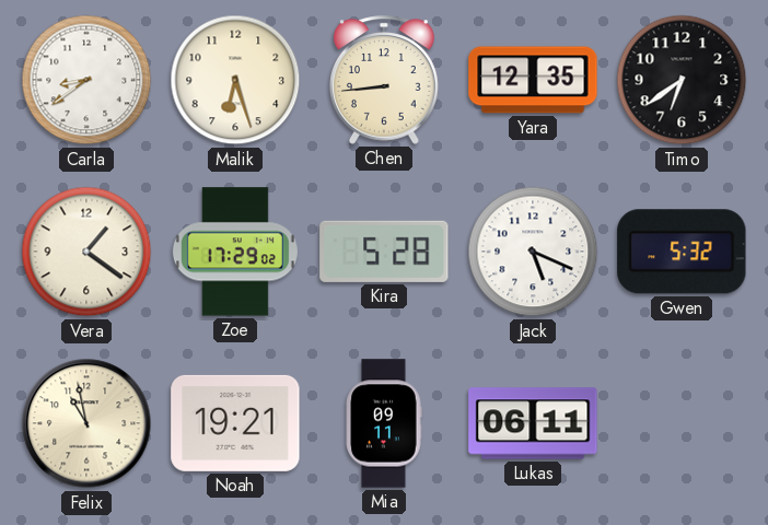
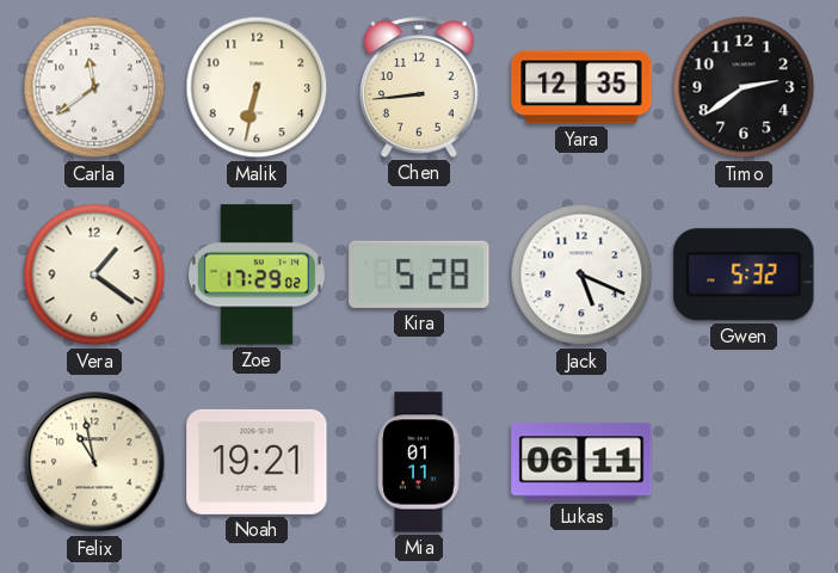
Carla: 8:39 -> 11:39 (94, 87)
Malik: 6:27 -> 6:32 (257, 87)
Timo: 6:39 -> 2:39 (744, 87)
Mia: 09:11 -> 01:11 (419, 462)
